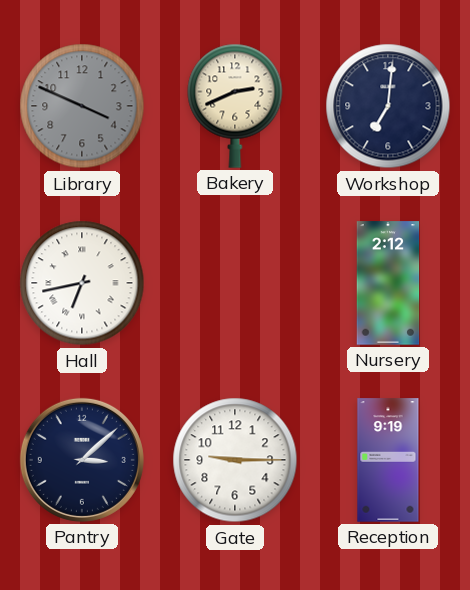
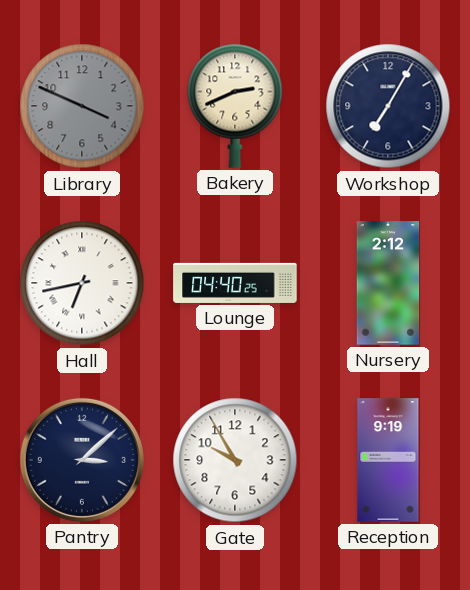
Workshop: 7:01 -> 7:05 (388, 106)
Lounge: none -> 04:40 (235, 283)
Gate: 9:15 -> 9:55 (235, 460)
